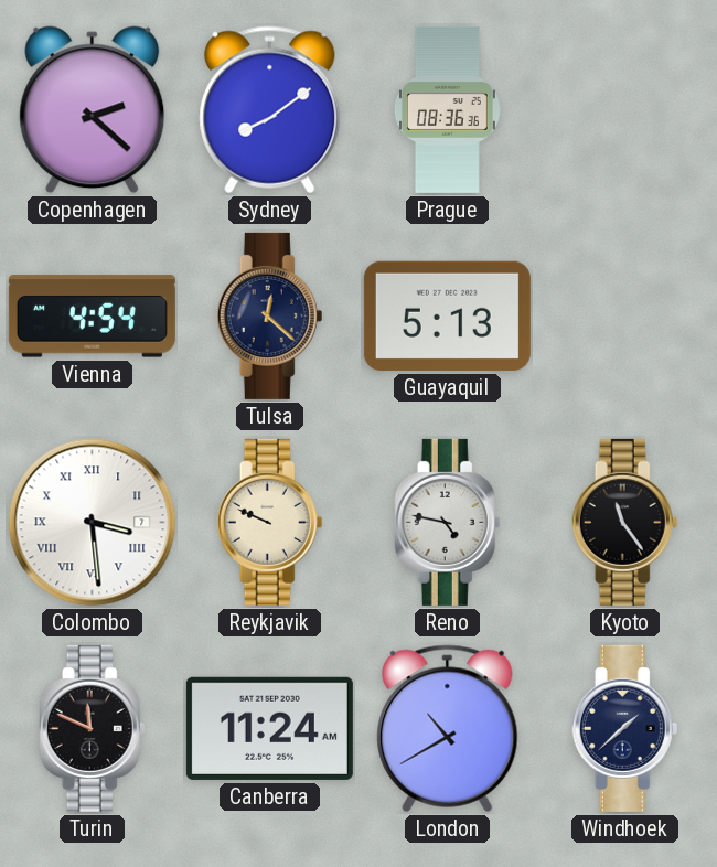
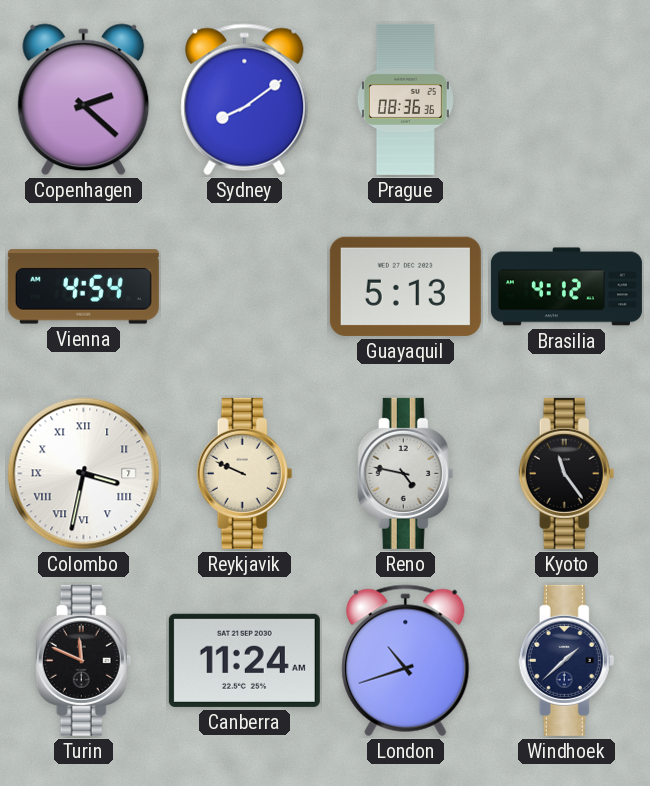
Tulsa: 12:22 -> none (270, 315)
Brasilia: none -> 4:12 (566, 287)
Colombo: 3:29 -> 3:32 (84, 474)
London: 10:40 -> 10:42 (406, 661)
